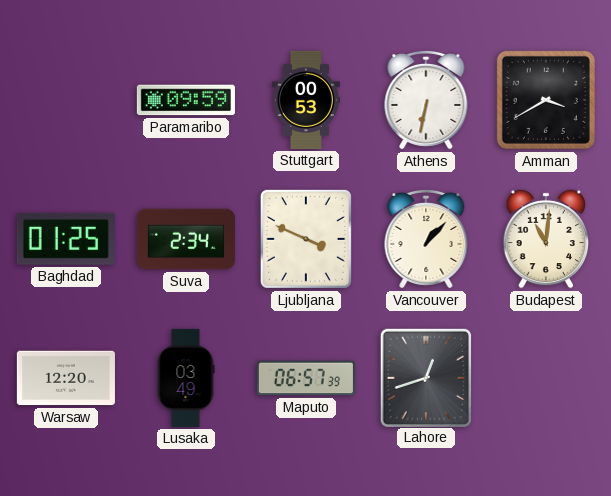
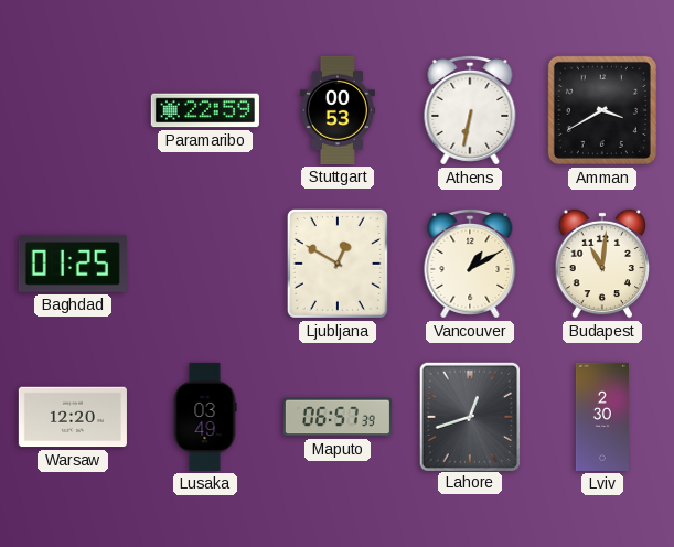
Paramaribo: 09:59 -> 22:59 (205, 110)
Suva: 2:34 -> none (186, 239)
Ljubljana: 3:49 -> 12:50 (338, 264)
Vancouver: 1:07 -> 1:10 (470, 264)
Lviv: none -> 2:30 (602, 417)
